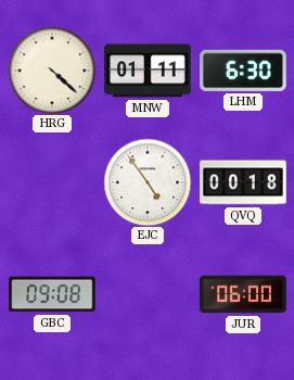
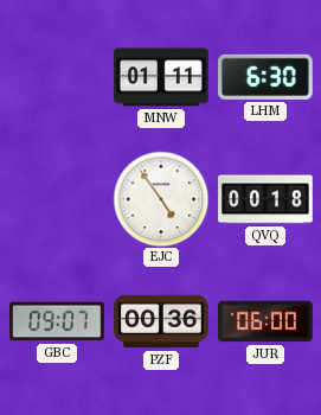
HRG: 4:22 -> none (52, 71)
GBC: 09:08 -> 09:07 (57, 321)
PZF: none -> 00:36 (161, 321)
